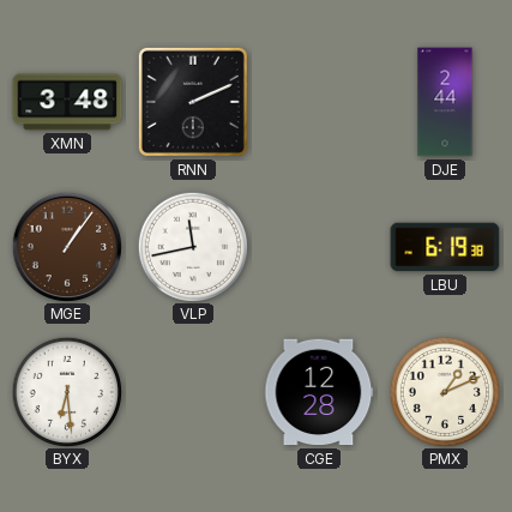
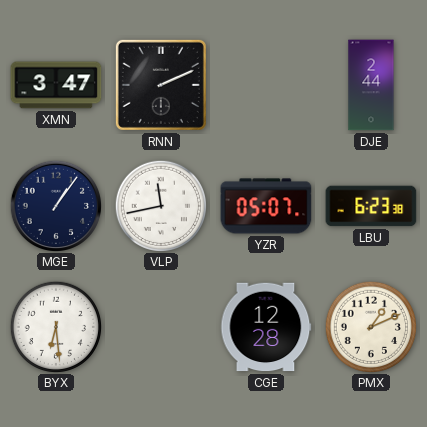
XMN: 3:48 -> 3:47 (56, 85)
MGE dial: brown -> navy (55, 205)
YZR: none -> 05:07 (266, 206)
LBU: 6:19 -> 6:23 (371, 206)
